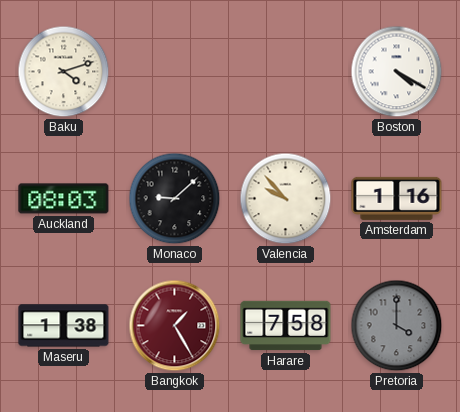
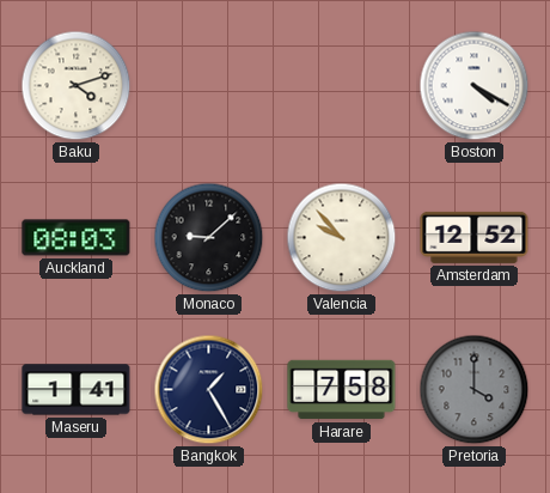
Amsterdam: 1:16 -> 12:52 (475, 237)
Maseru: 1:38 -> 1:41 (77, 390)
Bangkok dial: burgundy -> navy (209, 390)
